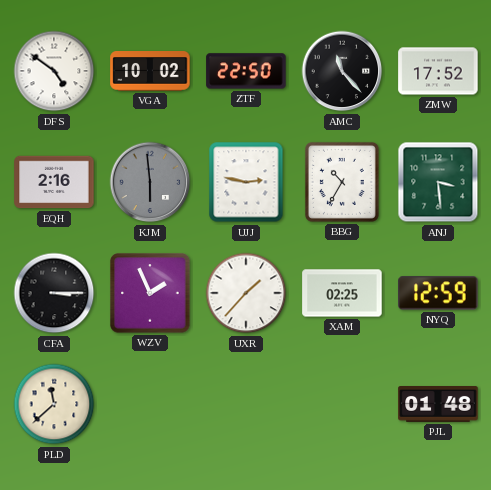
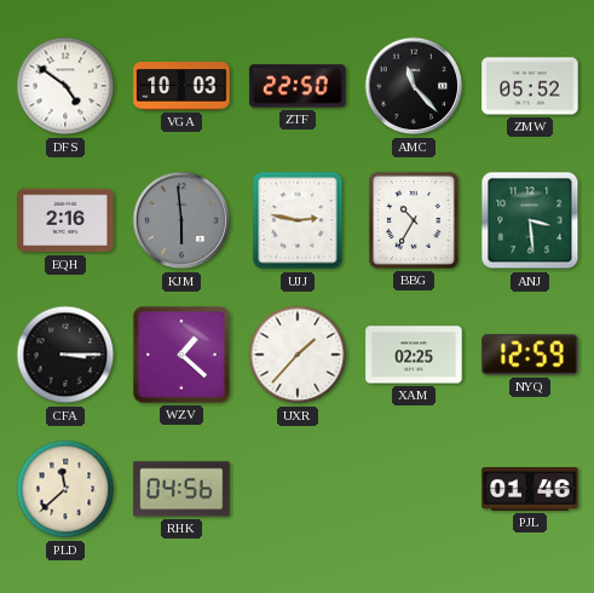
VGA: 10:02 -> 10:03 (181, 86)
ZMW: 17:52 -> 05:52 (530, 86)
WZV: 1:56 -> 1:22 (181, 355)
RHK: none -> 04:56 (181, 489)
PJL: 01:48 -> 01:46 (530, 490)
